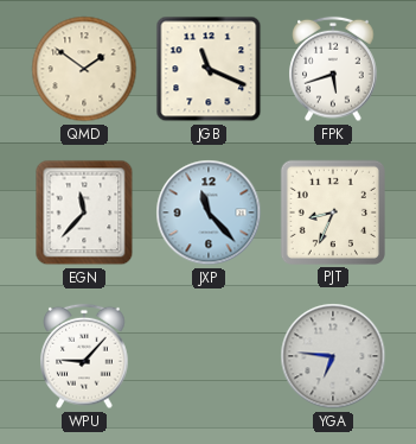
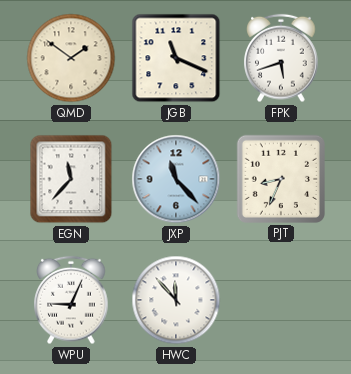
WPU: 9:07 -> 9:04 (71, 300)
HWC: none -> 11:53 (176, 300)
YGA: 6:46 -> none (333, 356)
